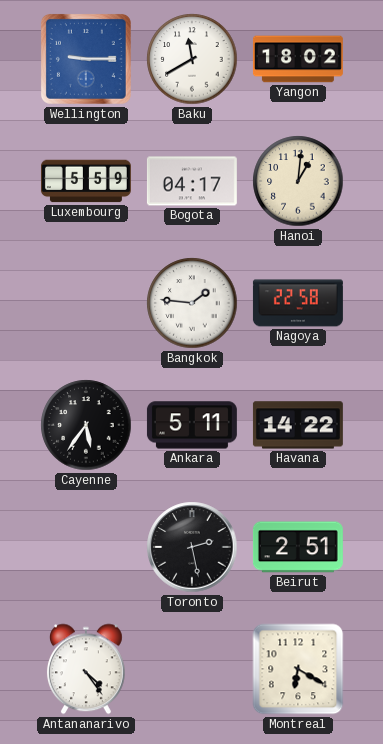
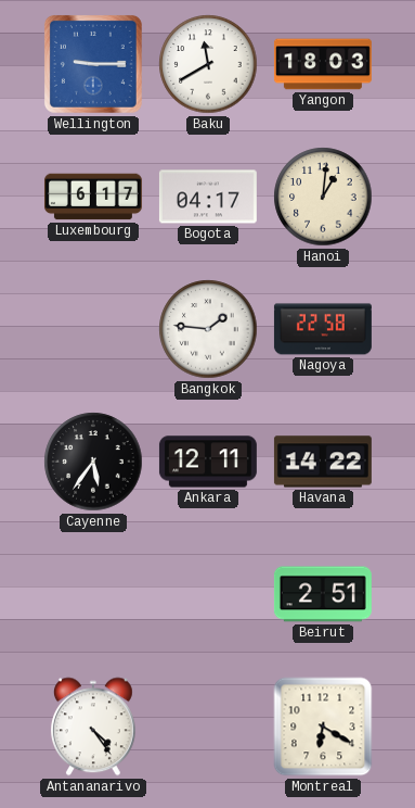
Yangon: 18:02 -> 18:03 (323, 64)
Luxembourg: 5:59 -> 6:17 (93, 197)
Ankara: 5:11 -> 12:11 (208, 462)
Toronto: 2:28 -> none (192, 547)
